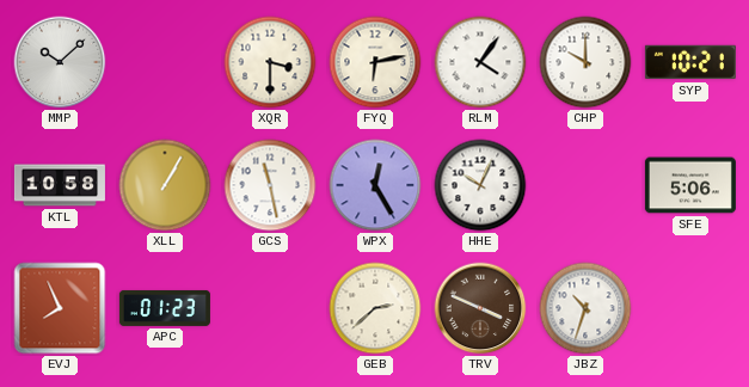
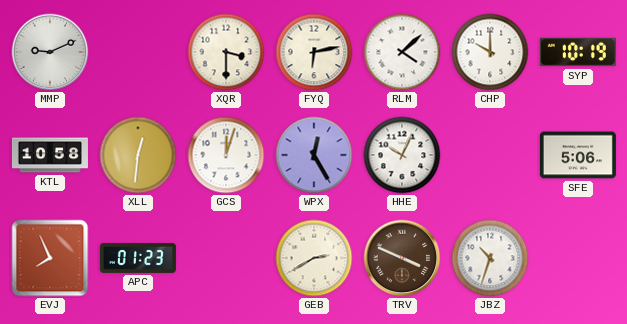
MMP: 10:08 -> 9:11 (50, 52)
RLM: 4:06 -> 4:08 (402, 52)
SYP: 10:21 -> 10:19 (578, 52)
XLL: 1:05 -> 12:31 (138, 155)
GCS: 11:28 -> 12:03 (226, 155)
GEB: 2:38 -> 2:40 (314, 258)
